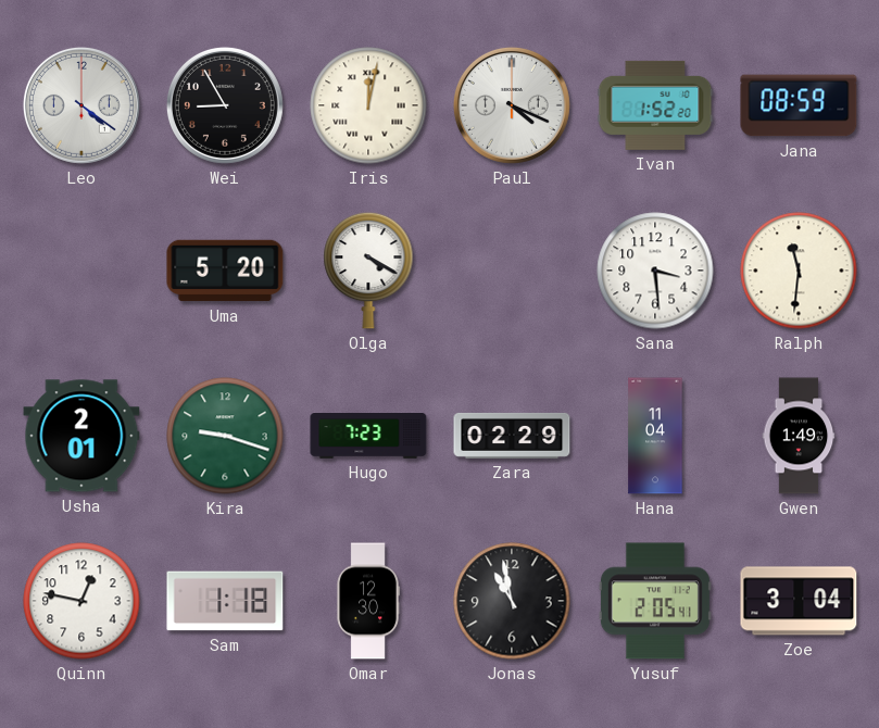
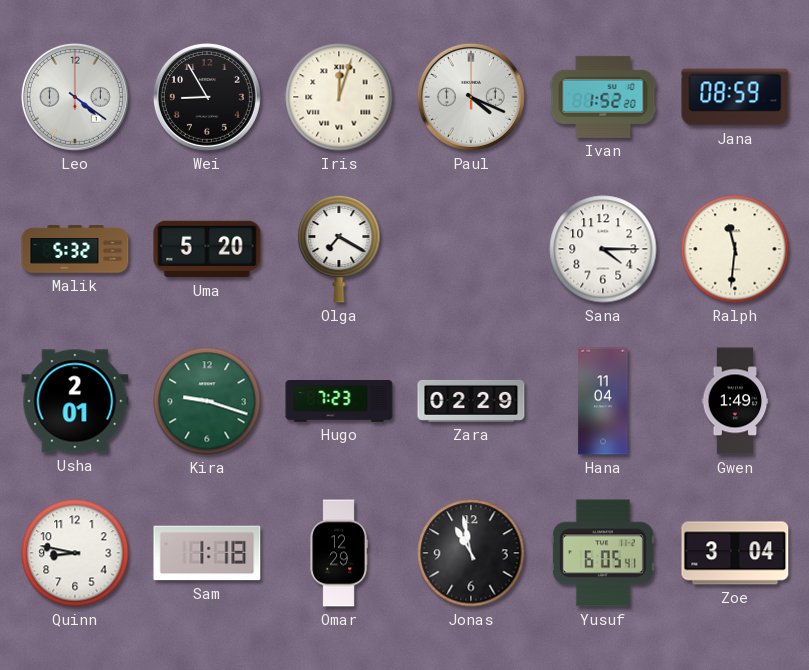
Iris: 12:02 -> 12:03 (339, 97)
Malik: none -> 5:32 (75, 249)
Olga: 4:20 -> 7:20 (339, 249)
Sana: 3:29 -> 4:15 (603, 249)
Quinn: 12:47 -> 8:47 (75, 553)
Omar: 12:30 -> 12:29 (339, 553)
Yusuf: 2:05 -> 6:05 (603, 553)
